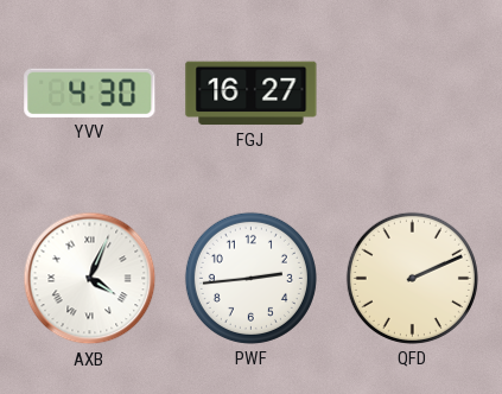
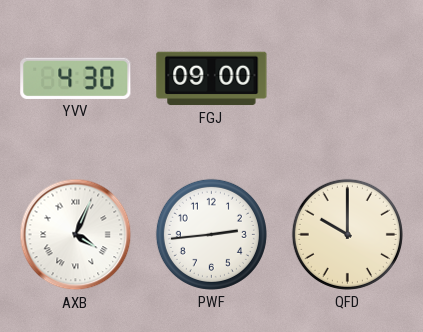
FGJ: 16:27 -> 09:00 (212, 79)
QFD: 2:11 -> 10:00 (347, 234)
